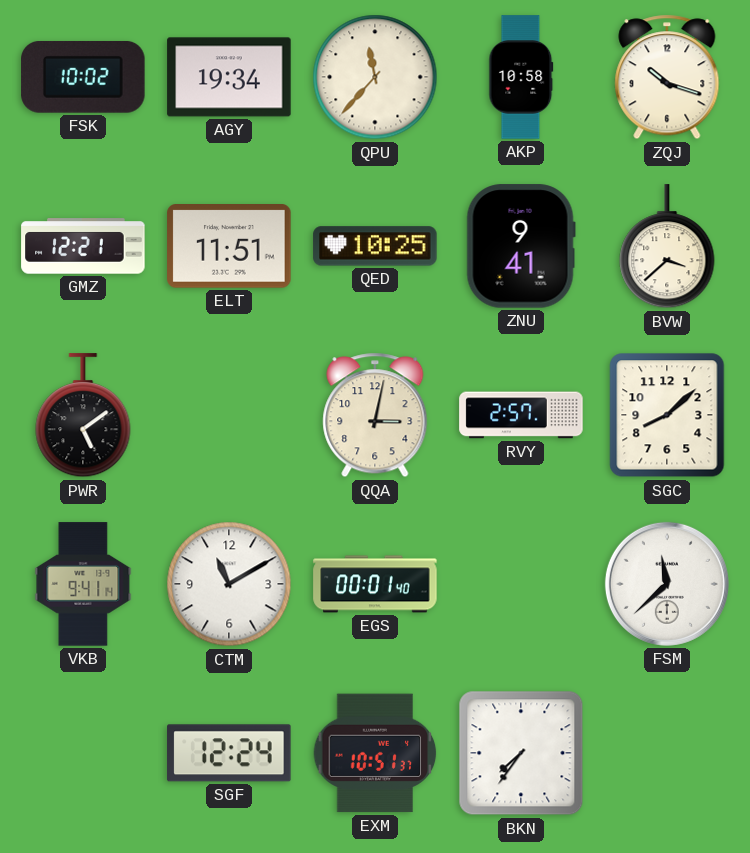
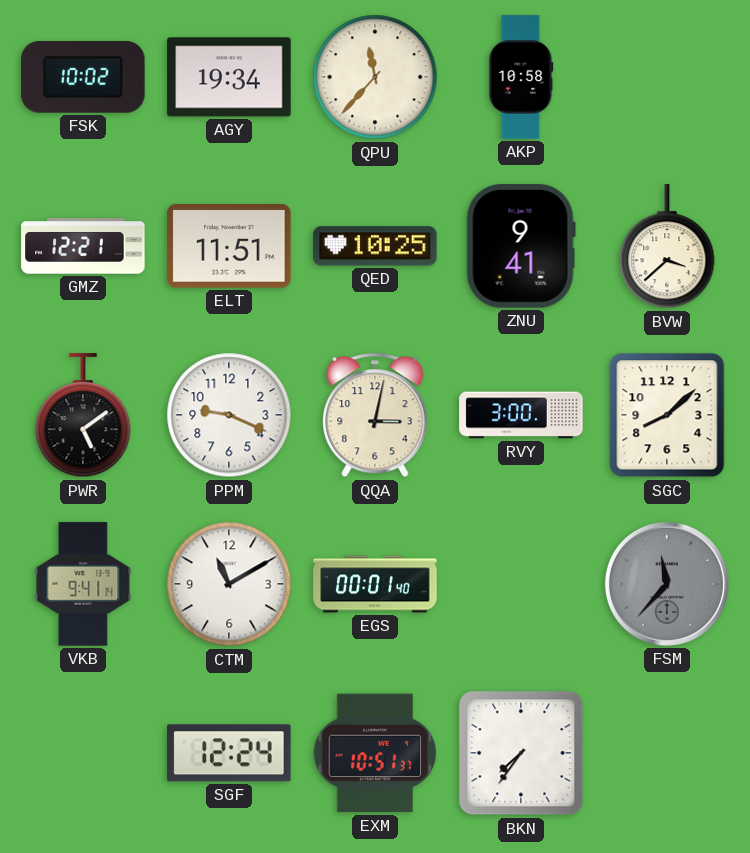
ZQJ: 10:18 -> none (667, 77)
PPM: none -> 9:19 (229, 415)
RVY: 2:57 -> 3:00 (521, 415)
FSM: 11:38 -> 11:37 (667, 584)
FSM dial: white -> grey (667, 584)
